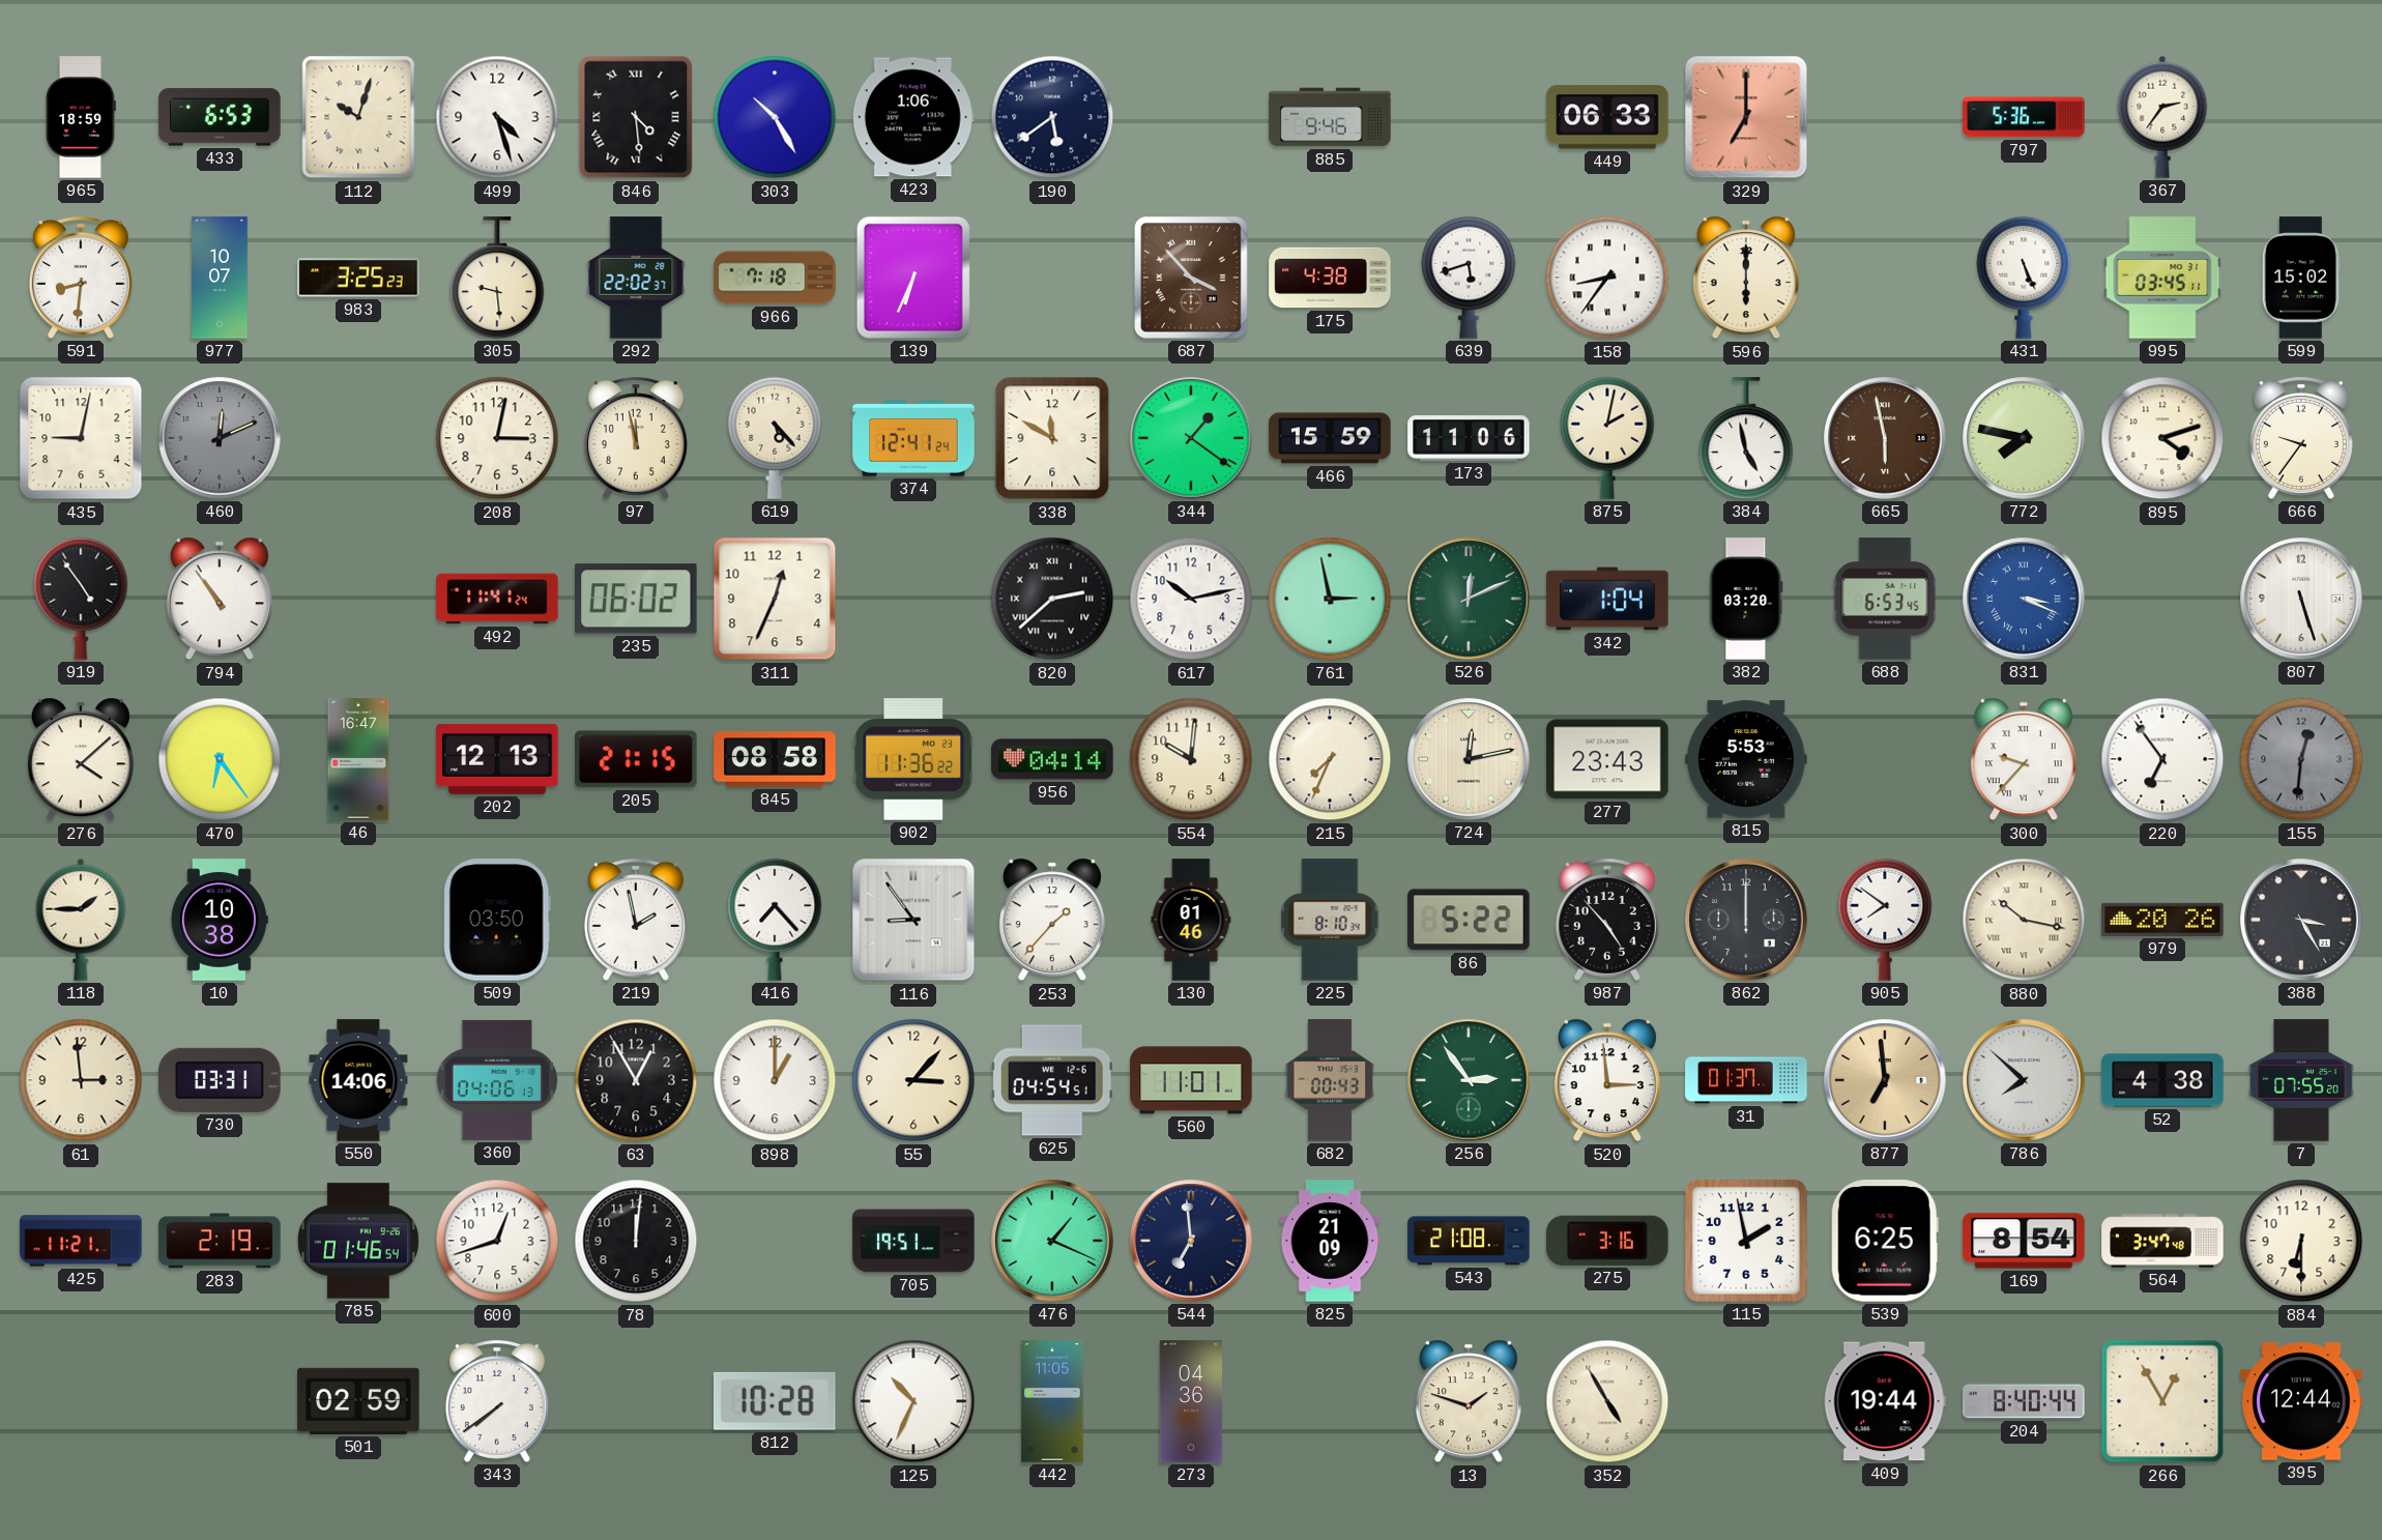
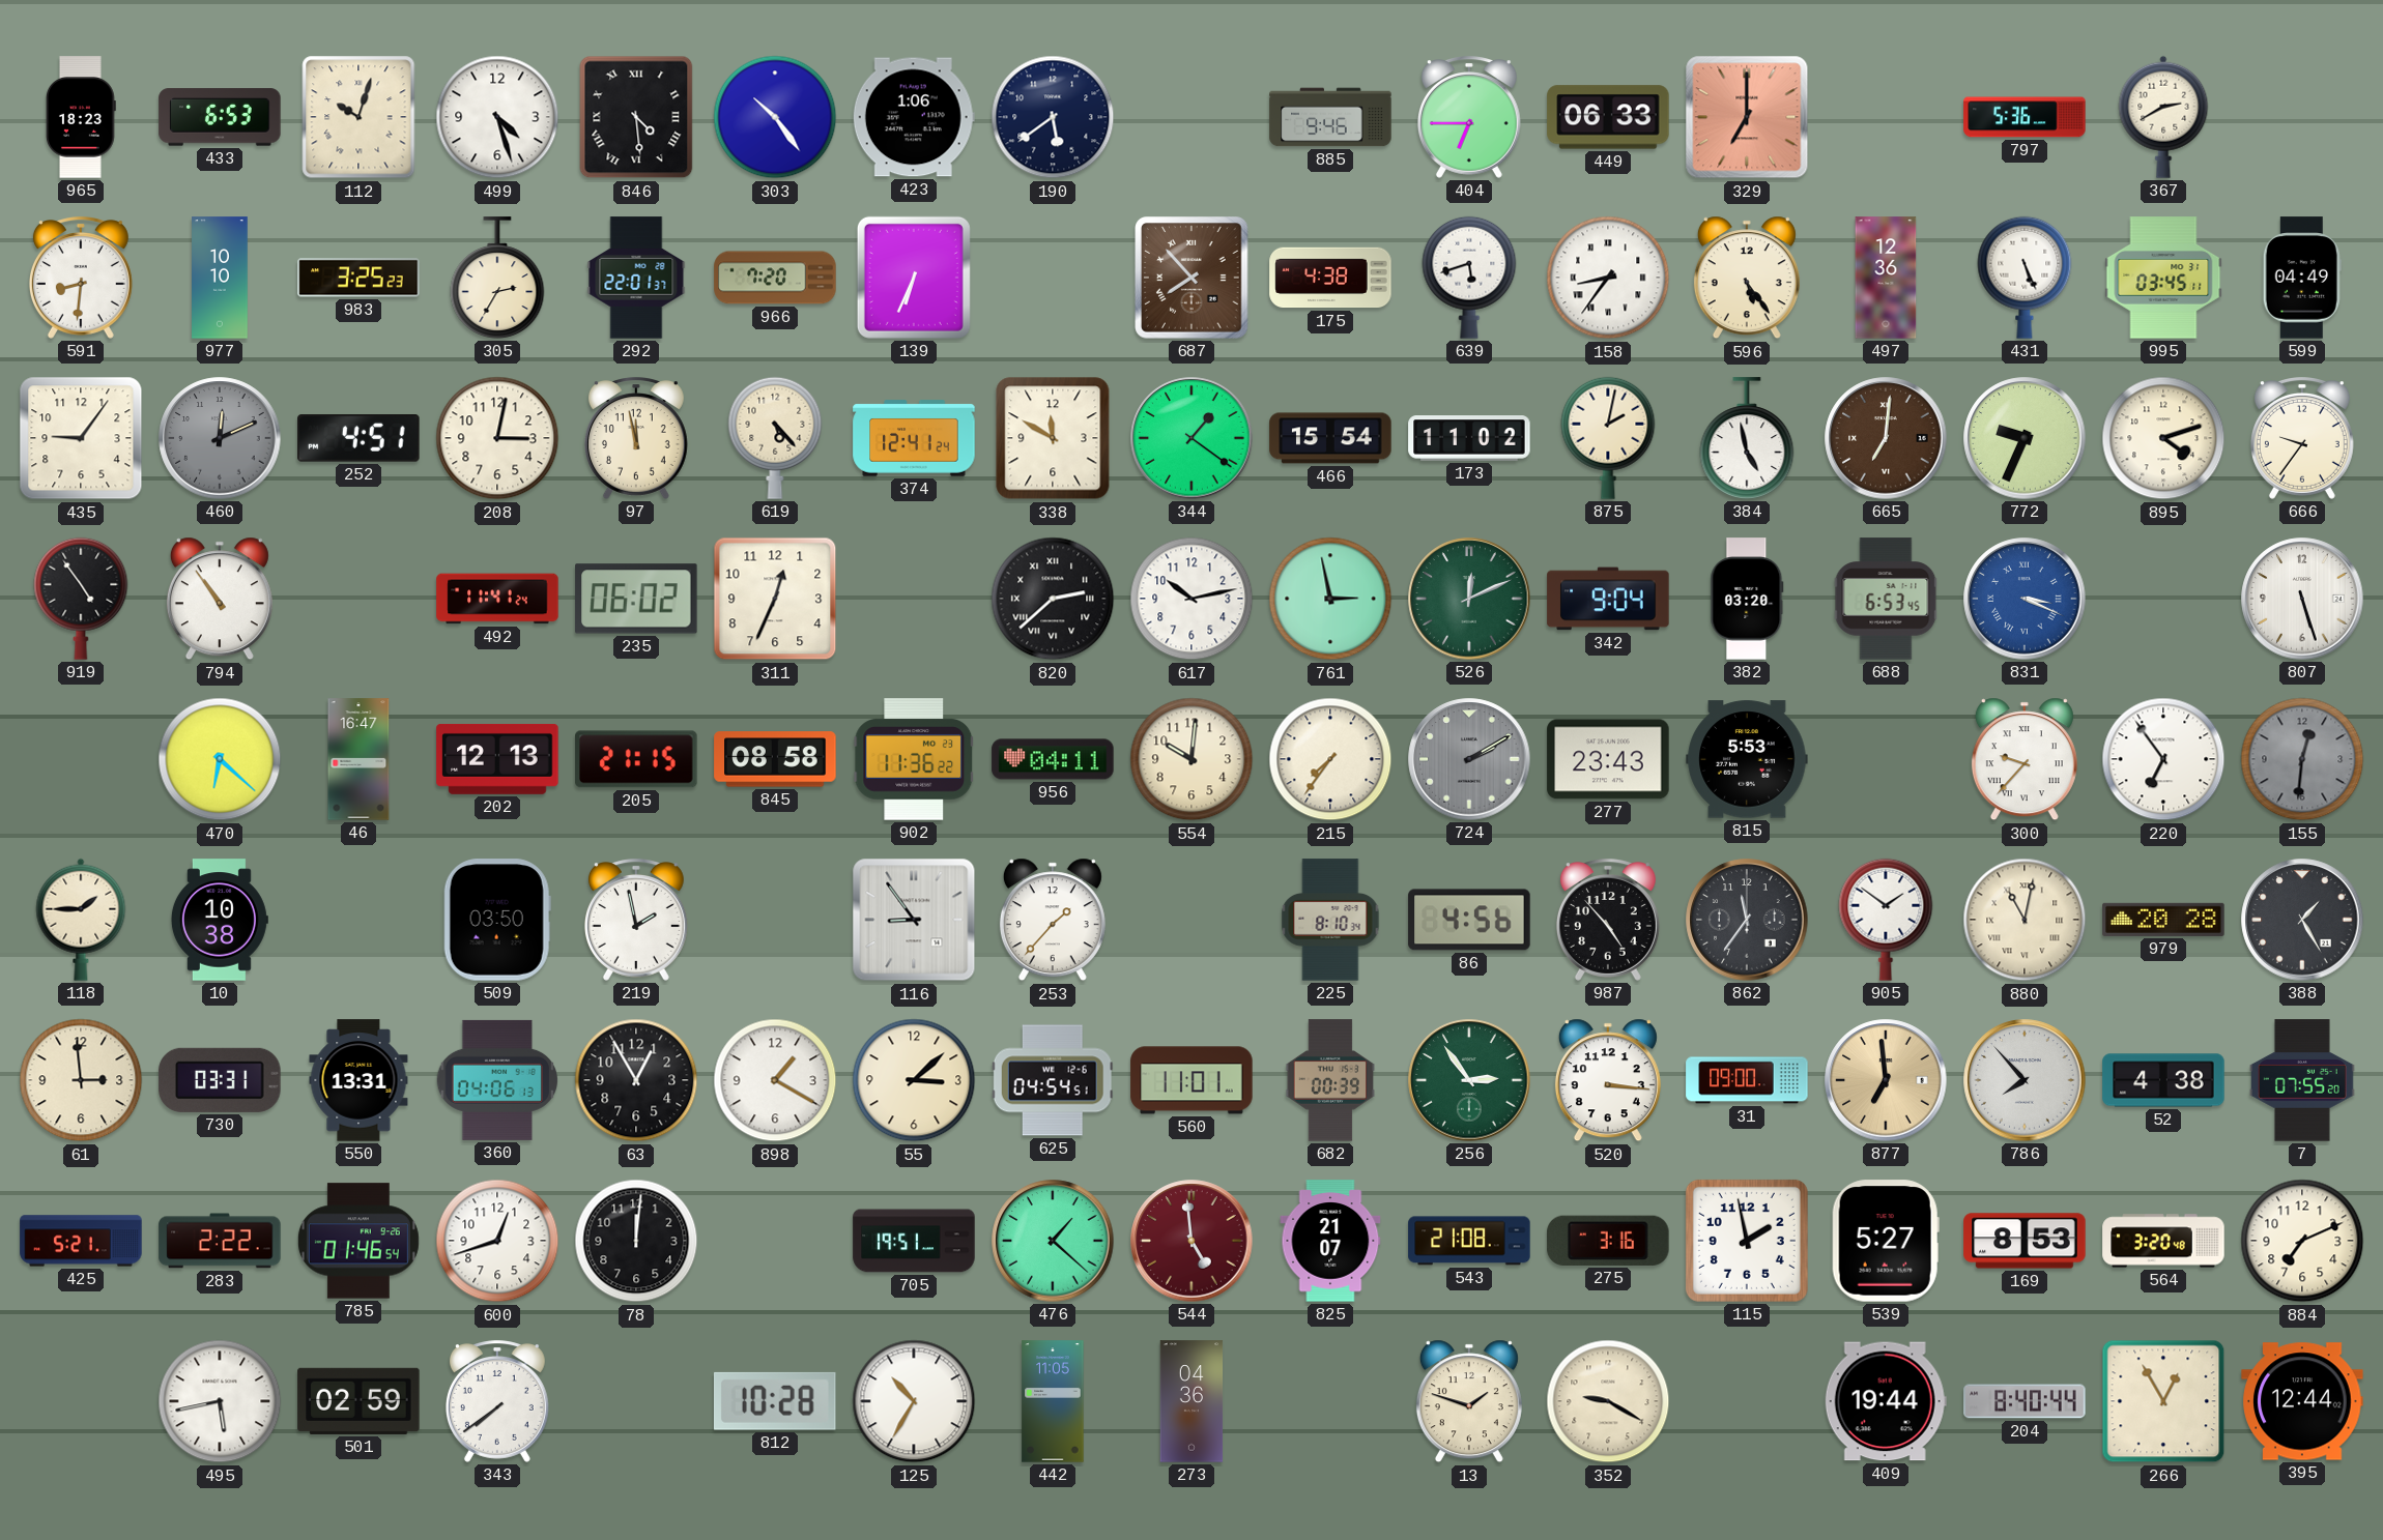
965: 18:59 -> 18:23 (81, 117)
303: 10:25 -> 10:24 (775, 117)
404: none -> 6:45 (1469, 117)
367: 2:36 -> 2:40 (2163, 117)
977: 10:07 -> 10:10 (220, 278)
305: 9:29 -> 2:35 (497, 278)
292: 22:02 -> 22:01 (636, 278)
966: 7:18 -> 7:20 (775, 278)
687: 3:53 -> 7:53 (1191, 278)
596: 6:00 -> 5:24 (1747, 278)
497: none -> 12:36 (1886, 278)
599: 15:02 -> 04:49 (2302, 278)
435: 9:02 -> 9:06 (81, 438)
252: none -> 4:51 (358, 439)
466: 15:59 -> 15:54 (1330, 438)
173: 11:06 -> 11:02 (1469, 438)
665: 5:58 -> 7:01 (1886, 438)
772: 7:47 -> 9:34 (2025, 438)
342: 1:04 -> 9:04 (1608, 599)
276: 4:08 -> none (81, 759)
470: 6:24 -> 6:22 (220, 759)
956: 04:14 -> 04:11 (1053, 759)
215: 7:34 -> 7:36 (1330, 759)
724: 12:13 -> 2:10 (1469, 759)
724 dial: cream -> grey (1469, 759)
416: 7:23 -> none (775, 920)
130: 01:46 -> none (1191, 920)
86: 5:22 -> 4:56 (1469, 920)
862: 12:00 -> 11:36 (1747, 920)
905: 7:51 -> 1:51 (1886, 920)
880: 10:17 -> 11:02 (2025, 920)
979: 20:26 -> 20:28 (2163, 920)
388: 3:25 -> 1:25 (2302, 920)
550: 14:06 -> 13:31 (358, 1080)
898: 1:00 -> 1:20 (775, 1080)
55: 3:07 -> 3:08 (914, 1080)
682: 00:43 -> 00:39 (1330, 1080)
520: 2:59 -> 3:16 (1608, 1080)
31: 01:37 -> 09:00 (1747, 1080)
786: 7:52 -> 7:53 (2025, 1080)
425: 11:21 -> 5:21 (81, 1241)
283: 2:19 -> 2:22 (220, 1241)
476: 1:19 -> 1:22 (1053, 1241)
544: 6:59 -> 4:59 (1191, 1241)
544 dial: navy -> burgundy (1191, 1241)
825: 21:09 -> 21:07 (1330, 1241)
539: 6:25 -> 5:27 (1886, 1241)
169: 8:54 -> 8:53 (2025, 1241)
564: 3:47 -> 3:20 (2163, 1241)
884: 6:30 -> 7:11 (2302, 1241)
495: none -> 5:43 (220, 1401)
125: 10:34 -> 10:35 (914, 1401)
352: 4:55 -> 9:20 (1608, 1401)
